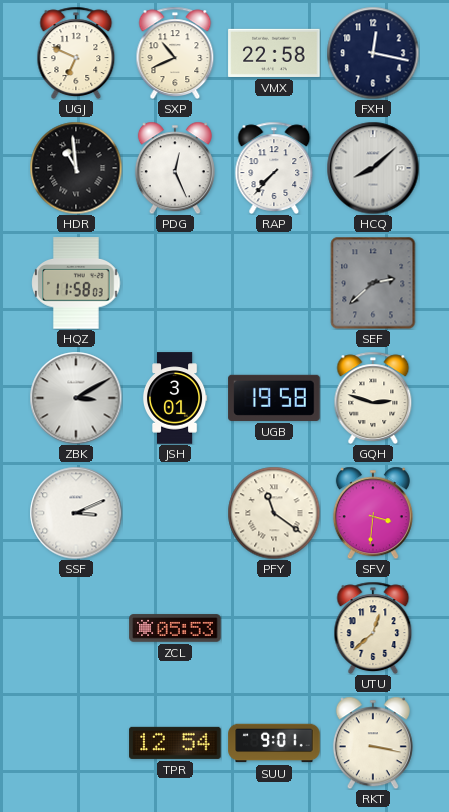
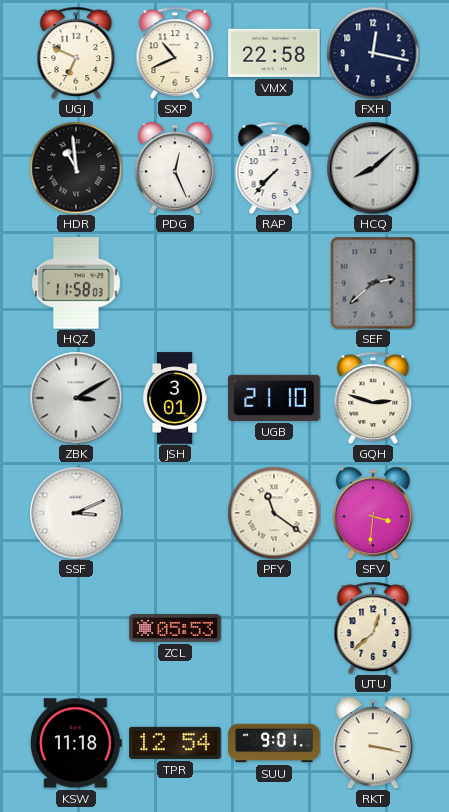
UGB: 19:58 -> 21:10 (274, 398)
KSW: none -> 11:18 (76, 743)
